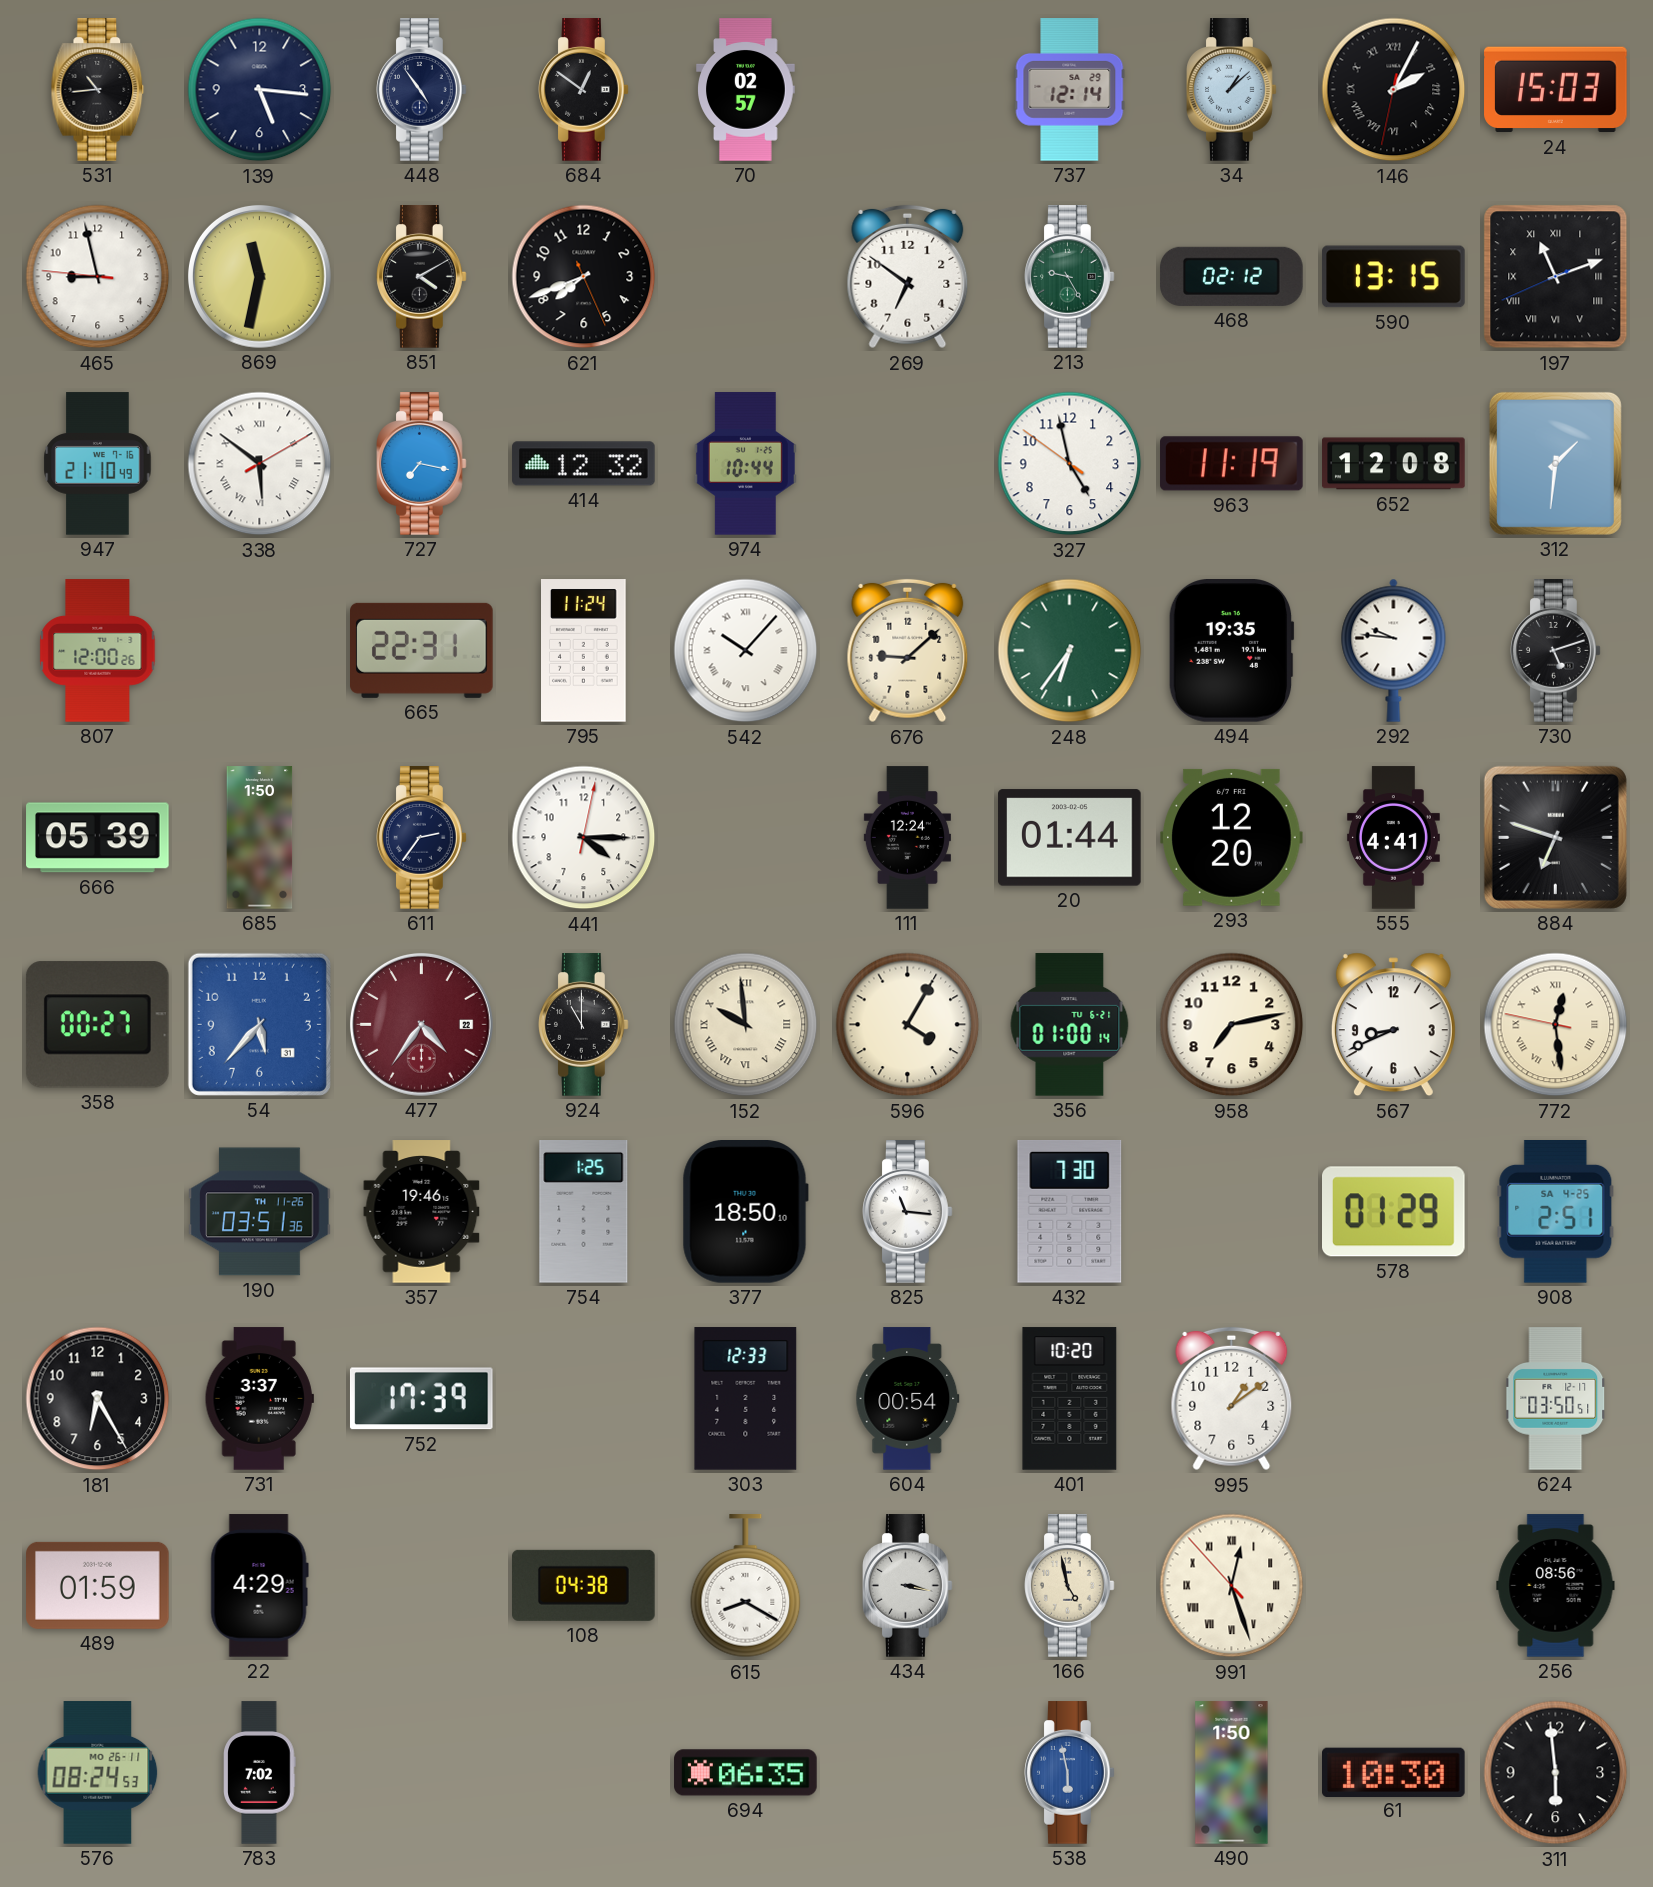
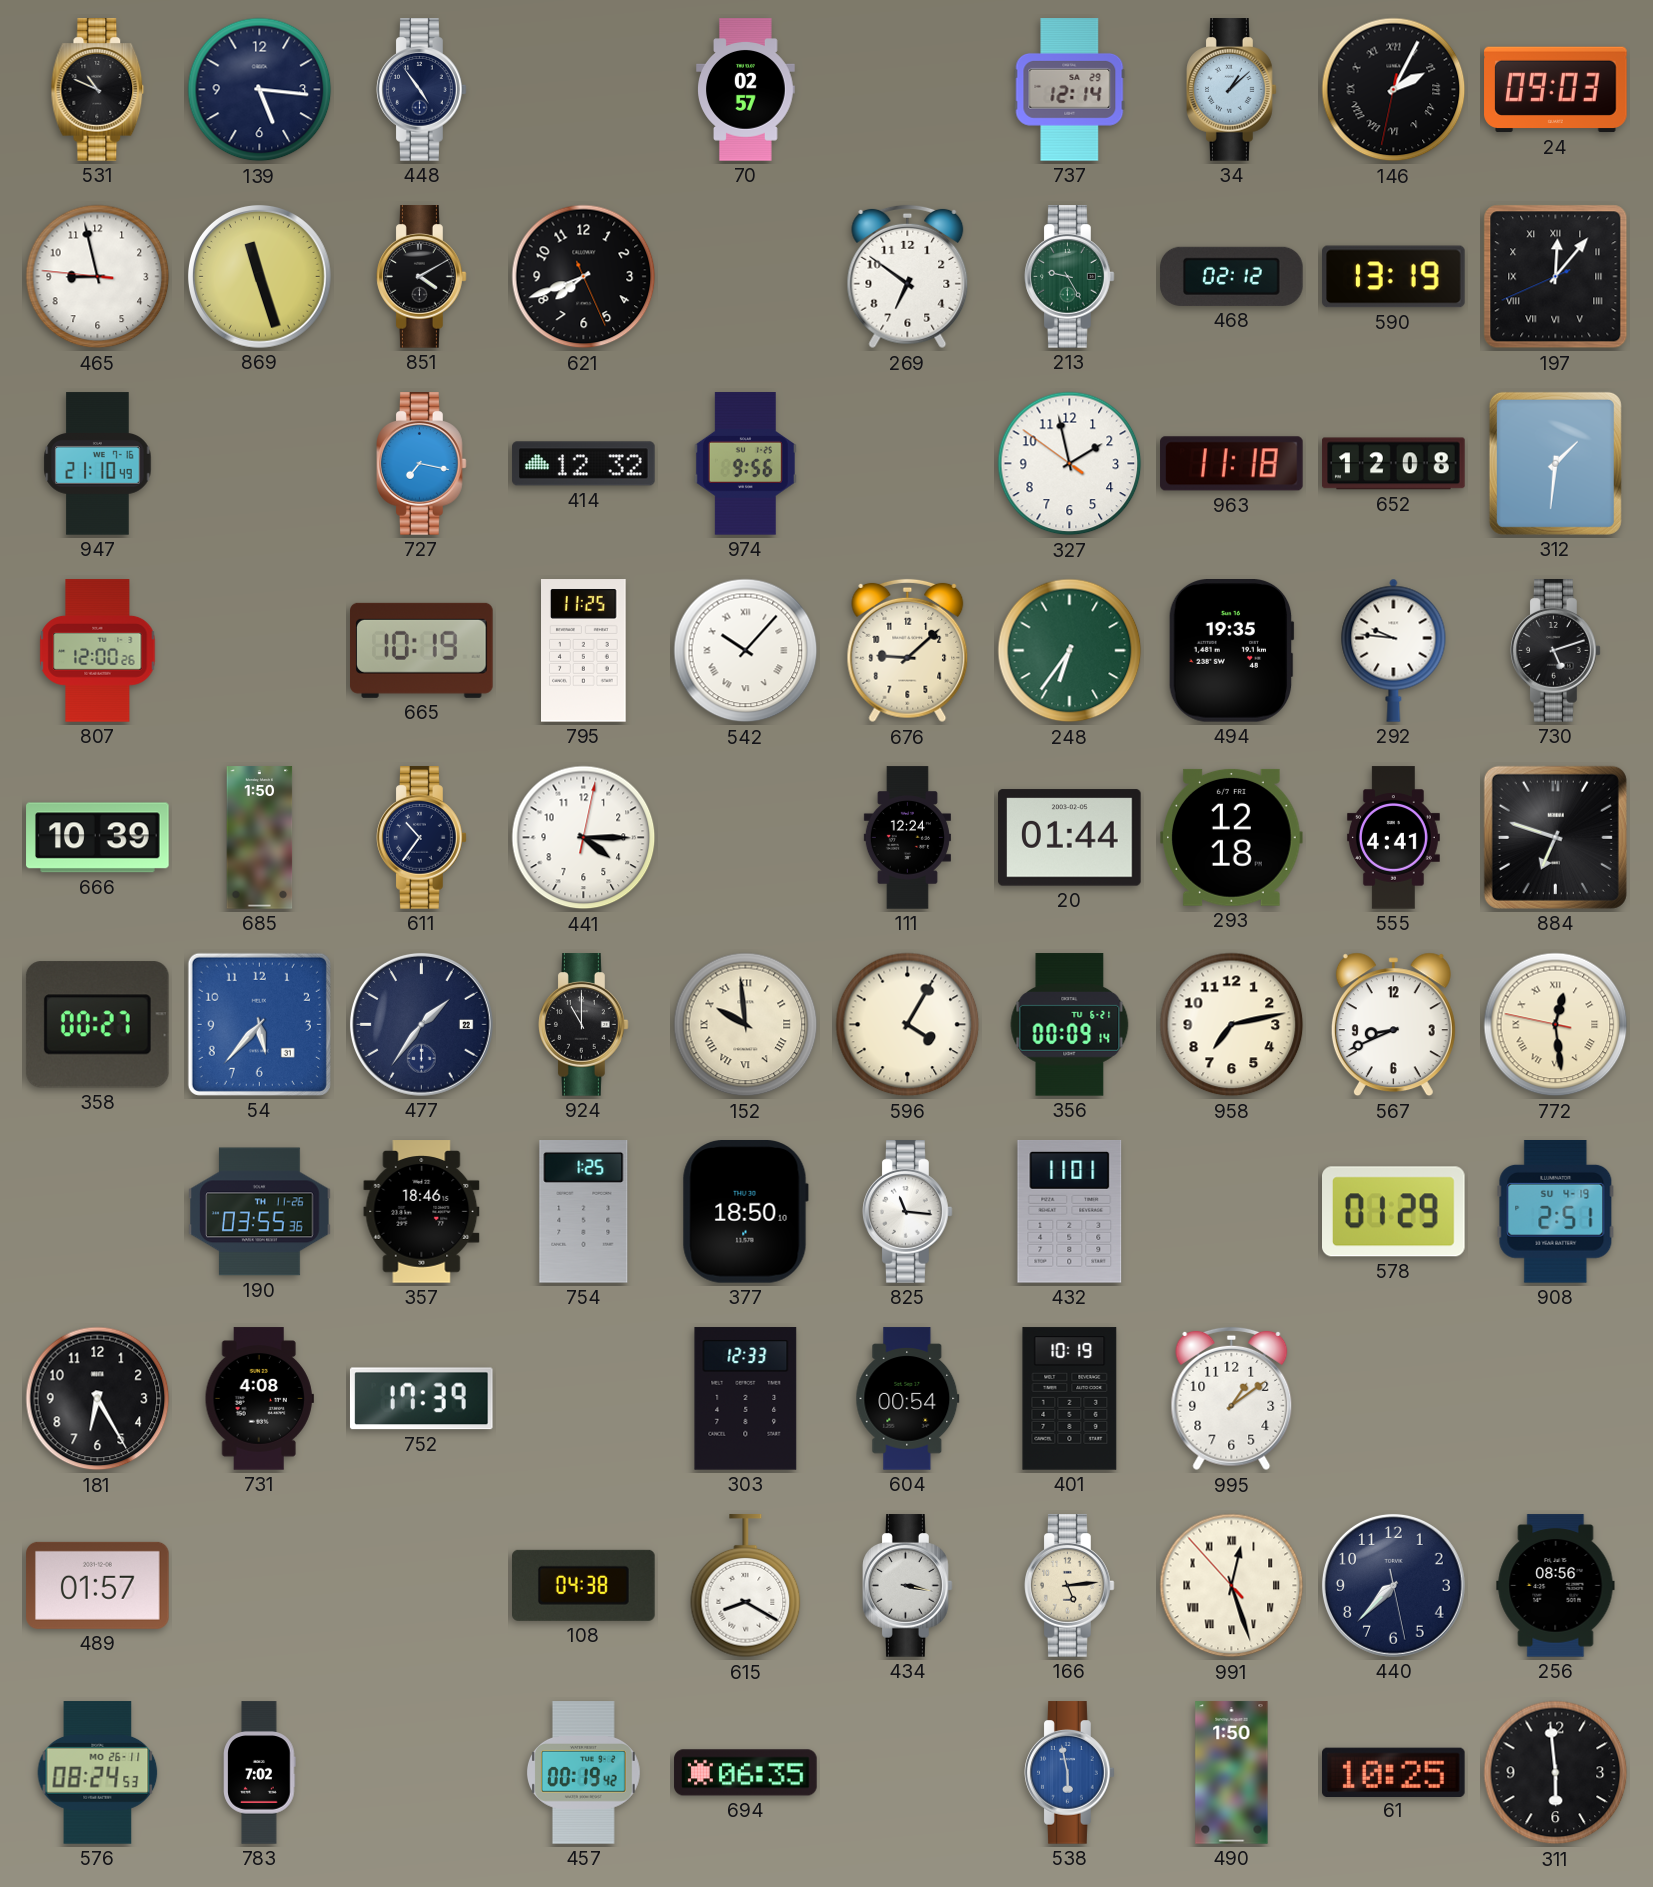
531: 10:44 -> 10:49 (98, 90)
684: 12:51 -> none (584, 90)
24: 15:03 -> 09:03 (1556, 90)
869: 11:32 -> 11:27 (259, 276)
590: 13:15 -> 13:19 (1394, 277)
197: 11:11 -> 12:06 (1556, 277)
338: 5:51 -> none (260, 464)
974: 10:44 -> 9:56 (745, 464)
327: 4:57 -> 1:57 (1070, 464)
963: 11:19 -> 11:18 (1232, 464)
665: 22:31 -> 10:19 (422, 650)
795: 11:24 -> 11:25 (584, 651)
666: 05:39 -> 10:39 (98, 838)
611: 2:36 -> 10:36 (422, 838)
293: 12:20 -> 12:18 (1232, 837)
477: 4:36 -> 1:36 (421, 1024)
477 dial: burgundy -> navy (421, 1024)
356: 01:00 -> 00:09 (1070, 1025)
190: 03:51 -> 03:55 (260, 1212)
357: 19:46 -> 18:46 (422, 1212)
432: 7:30 -> 11:01 (1070, 1211)
908 date: SA 4-25 -> SU 4-19 (1556, 1212)
731: 3:37 -> 4:08 (259, 1399)
401: 10:20 -> 10:19 (1070, 1399)
624: 03:50 -> none (1556, 1399)
489: 01:59 -> 01:57 (98, 1585)
22: 4:29 -> none (259, 1586)
166: 4:58 -> 5:14 (1070, 1586)
440: none -> 7:37 (1393, 1585)
457: none -> 00:19 (583, 1773)
61: 10:30 -> 10:25 (1394, 1772)
